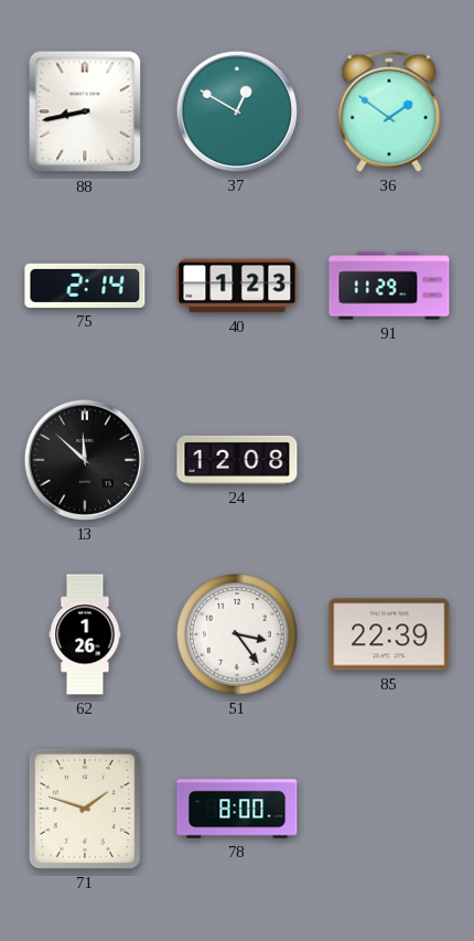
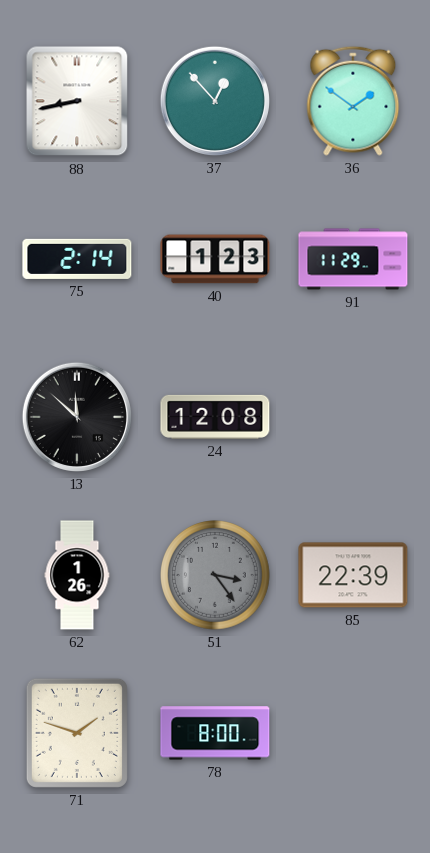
37: 12:50 -> 12:53 (215, 101)
51 dial: white -> grey (216, 576)
